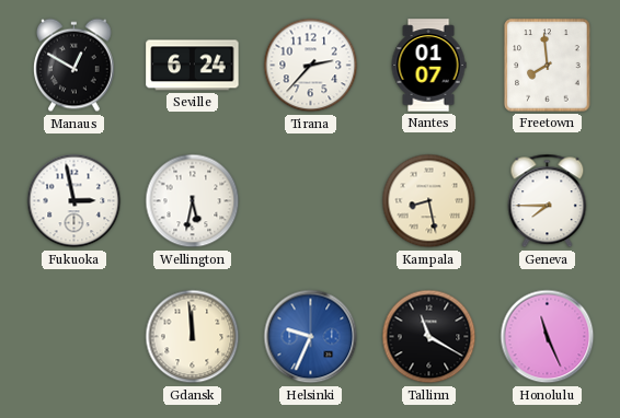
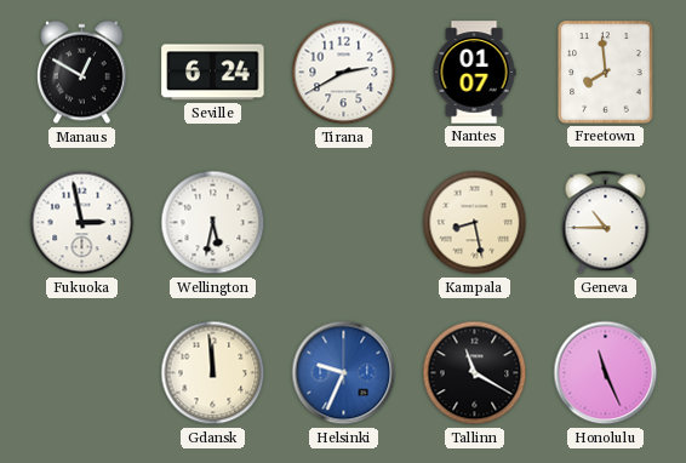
Tirana: 2:37 -> 2:40 (344, 73)
Geneva: 7:45 -> 10:45 (606, 223)
